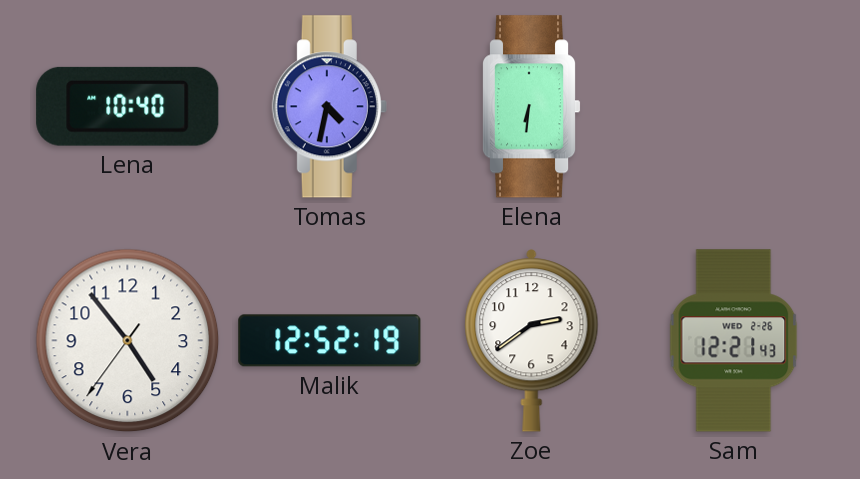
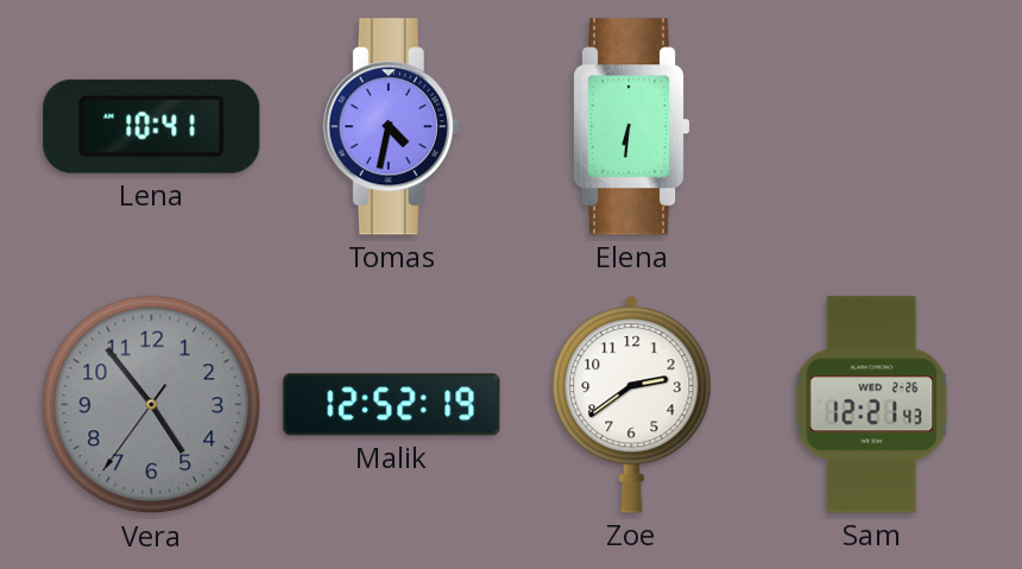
Lena: 10:40 -> 10:41 (152, 126)
Vera dial: white -> grey (152, 405)
